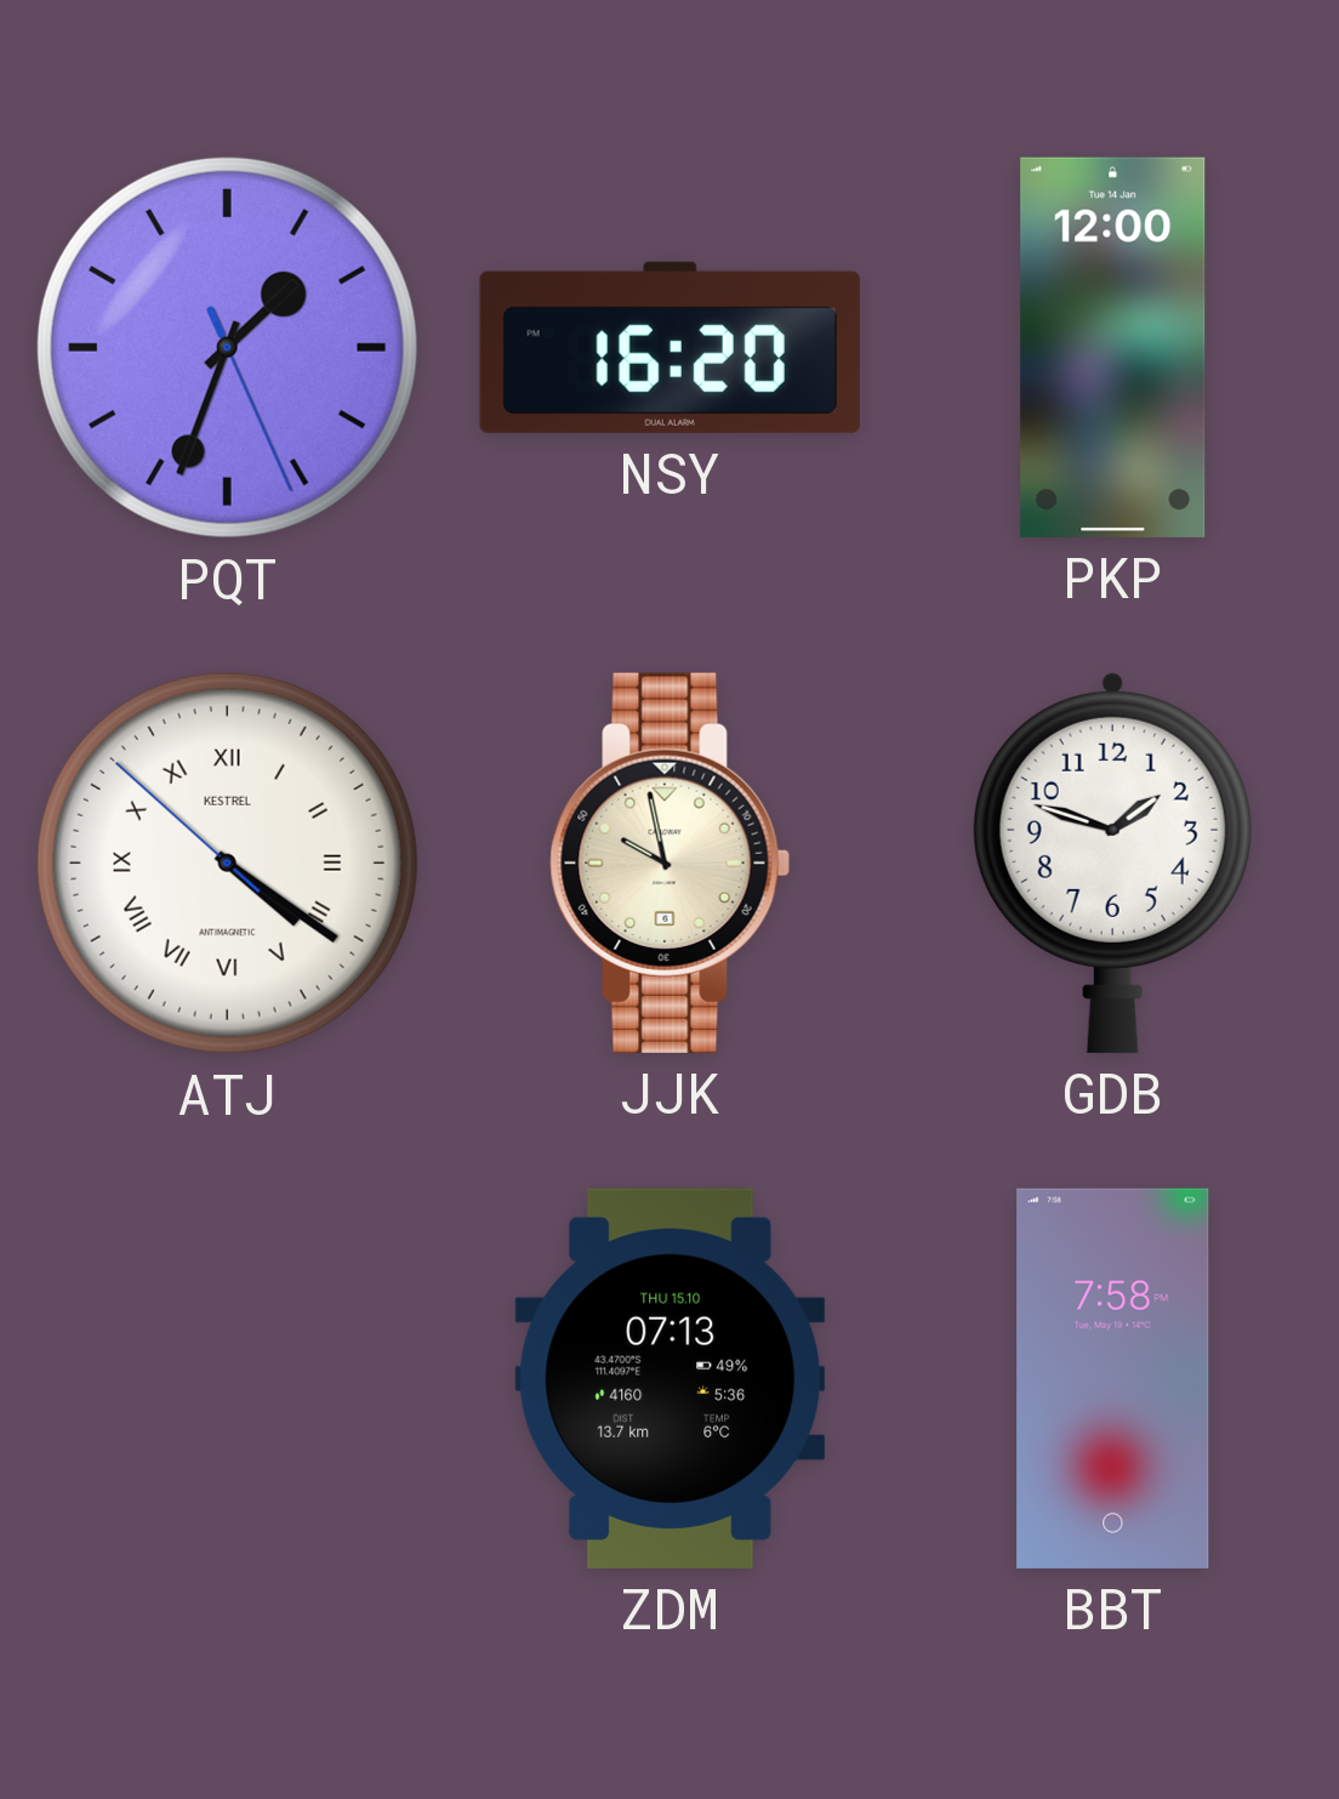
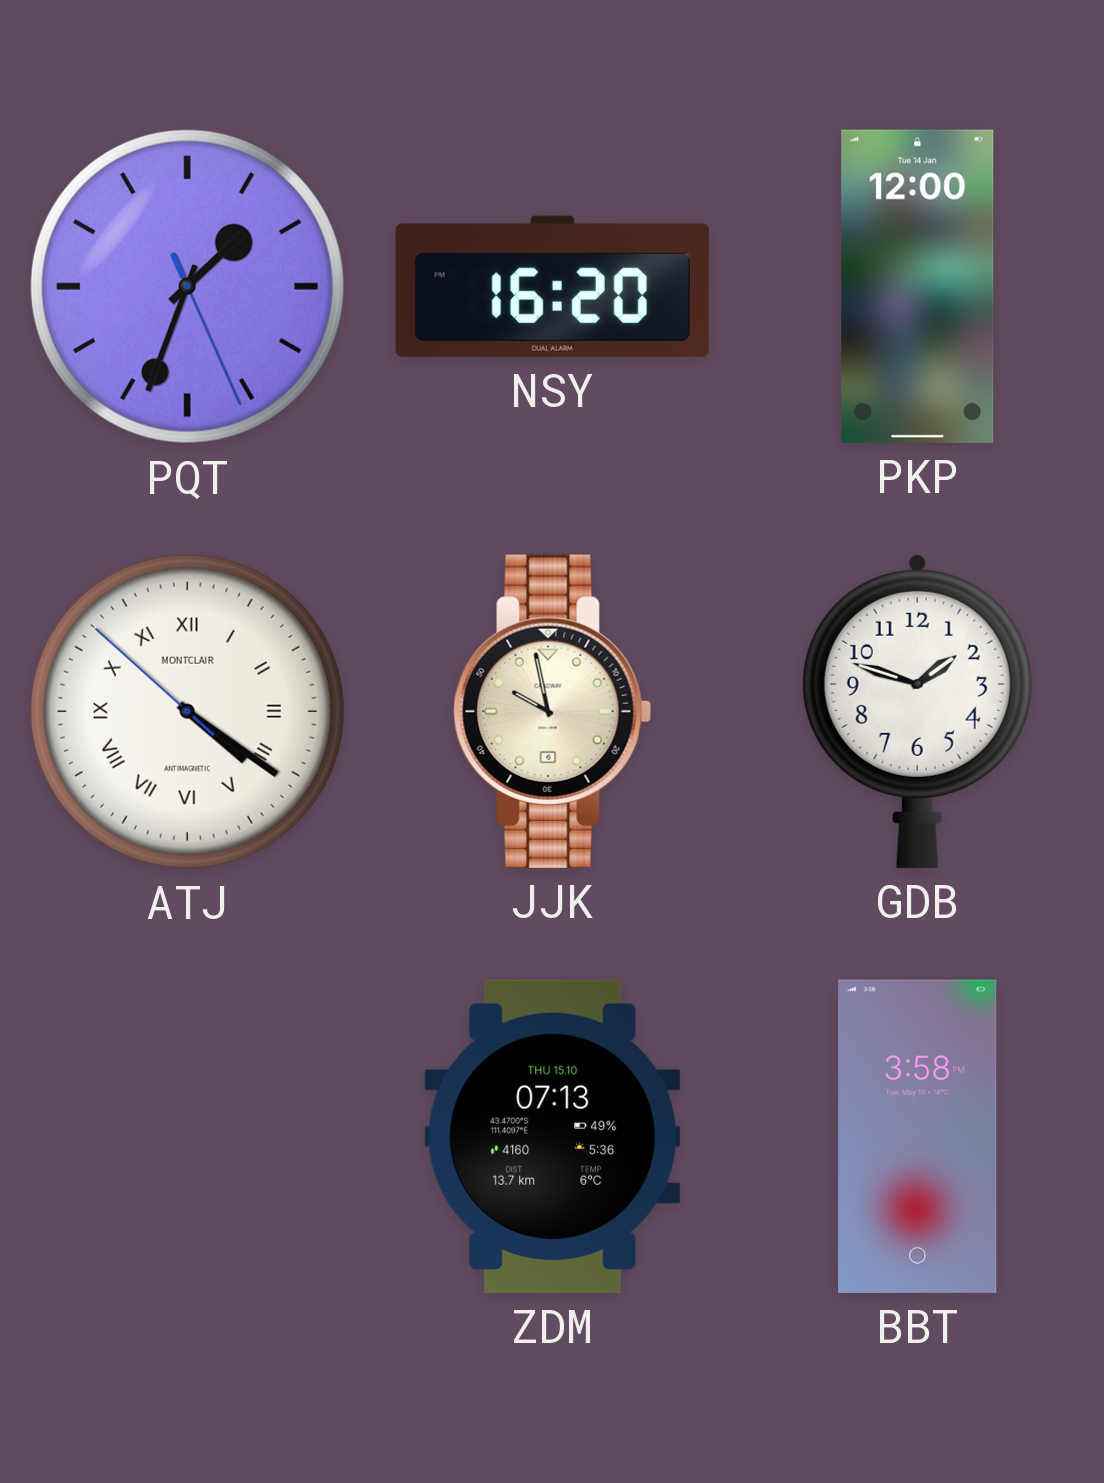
ATJ brand: KESTREL -> MONTCLAIR (187, 711)
BBT: 7:58 -> 3:58 (918, 1136)
